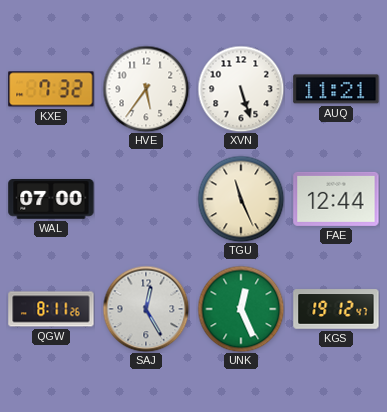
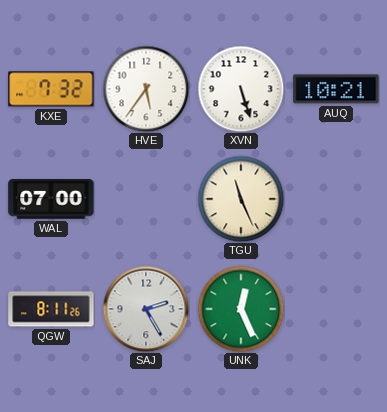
AUQ: 11:21 -> 10:21 (336, 89)
FAE: 12:44 -> none (336, 199)
SAJ: 12:25 -> 2:25 (146, 309)
KGS: 19:12 -> none (336, 309)
